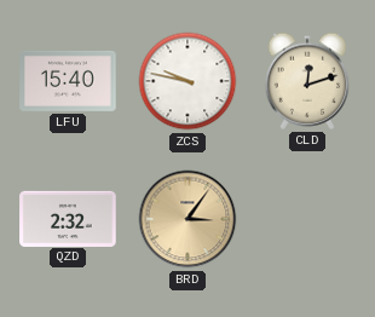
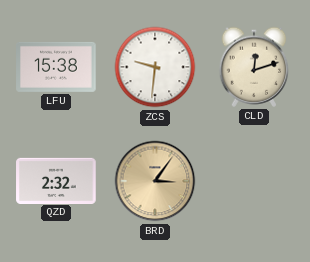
LFU: 15:40 -> 15:38 (56, 67)
ZCS: 9:47 -> 9:31 (155, 67)
